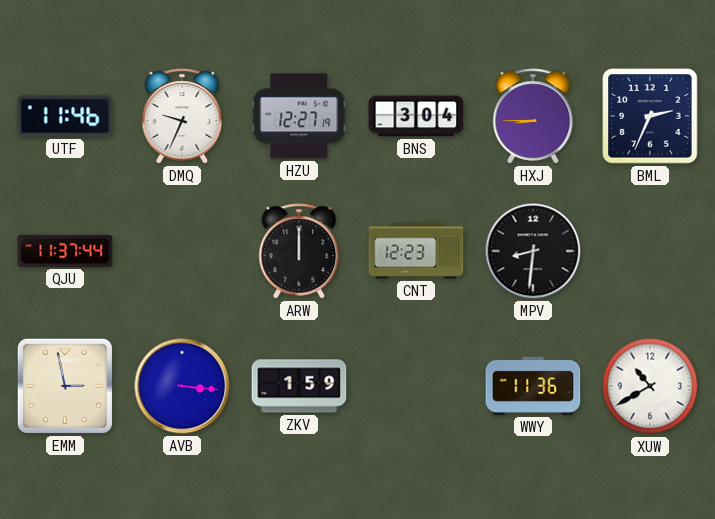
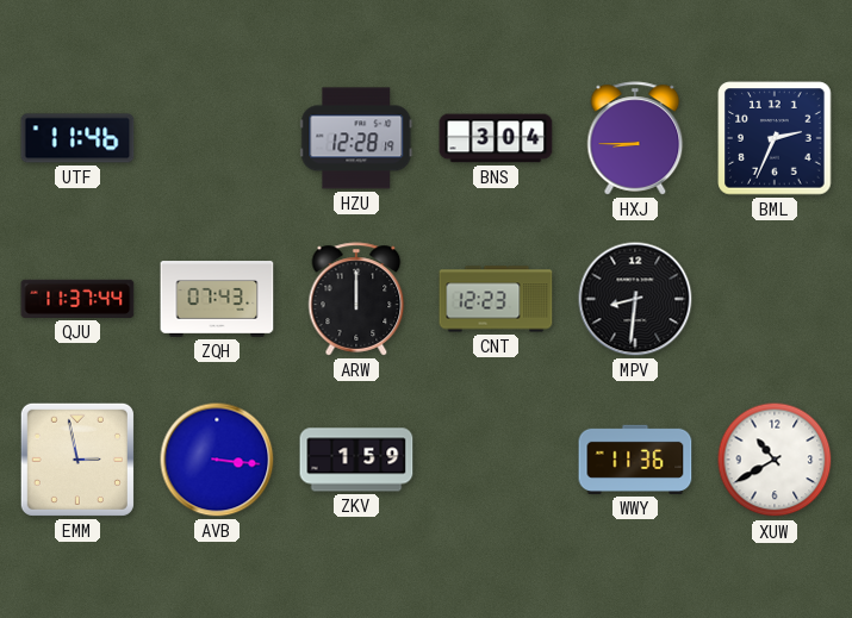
DMQ: 9:34 -> none (182, 116)
HZU: 12:27 -> 12:28 (356, 138)
ZQH: none -> 07:43 (217, 299)
